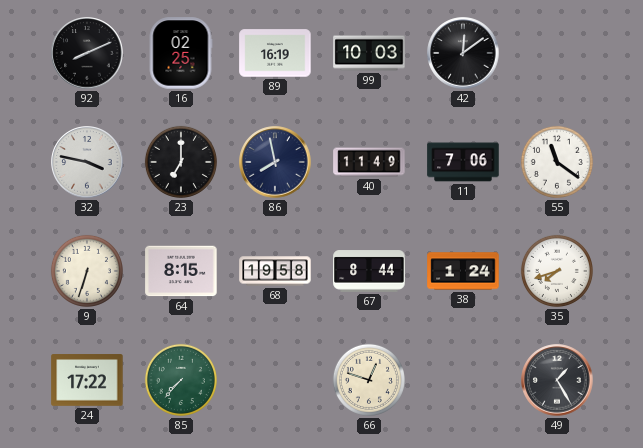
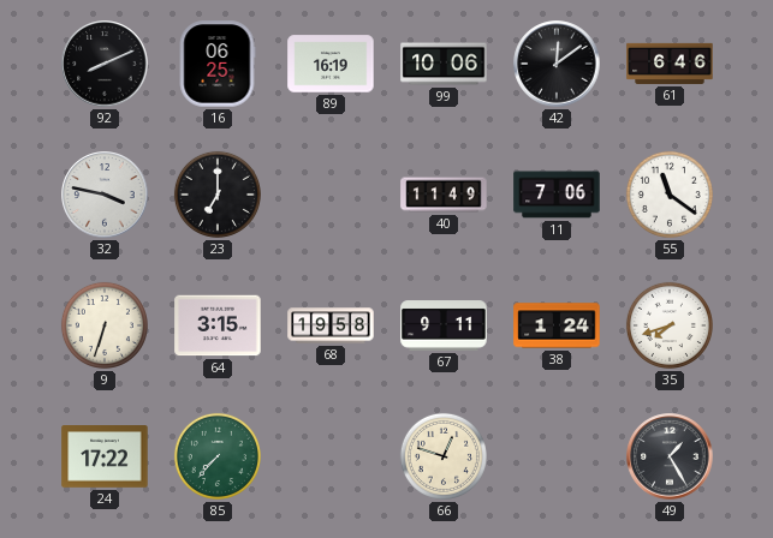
16: 02:25 -> 06:25 (218, 64)
99: 10:03 -> 10:06 (444, 64)
61: none -> 6:46 (670, 64)
86: 7:58 -> none (275, 162)
64: 8:15 -> 3:15 (218, 325)
67: 8:44 -> 9:11 (444, 325)
